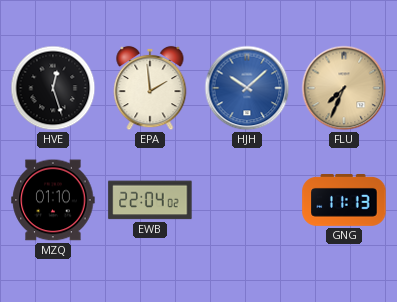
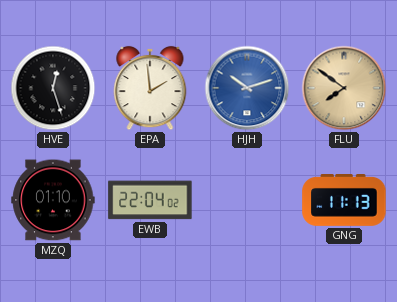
HJH: 10:08 -> 10:12 (247, 88)
FLU: 7:34 -> 7:51 (344, 88)
